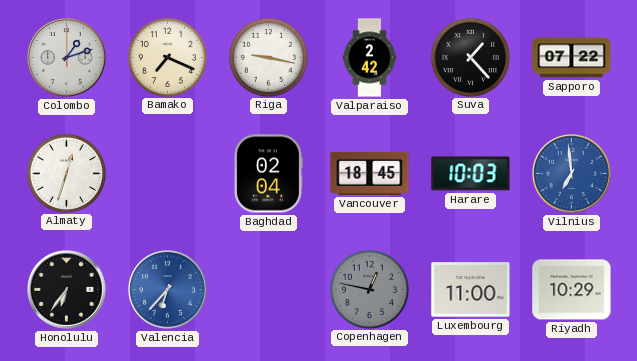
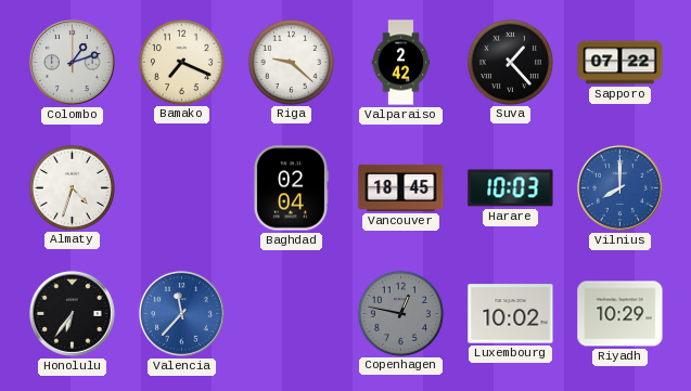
Riga: 9:17 -> 9:22 (291, 62)
Almaty: 12:33 -> 4:33 (72, 187)
Vilnius: 6:59 -> 8:00 (619, 187)
Valencia: 6:37 -> 11:37 (181, 313)
Luxembourg: 11:00 -> 10:02 (511, 314)
